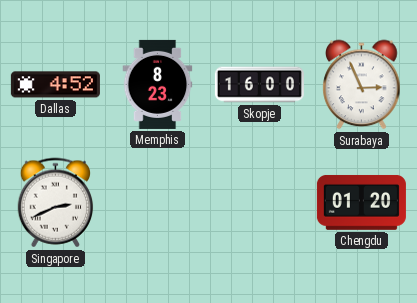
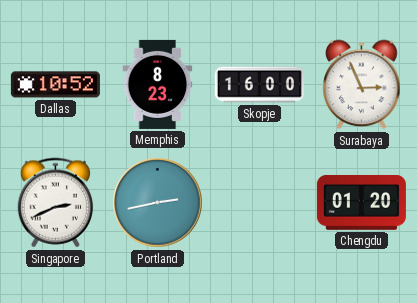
Dallas: 4:52 -> 10:52 (55, 85)
Portland: none -> 2:43 (158, 203)
